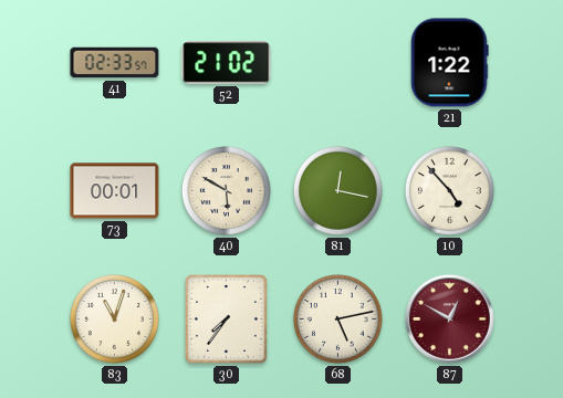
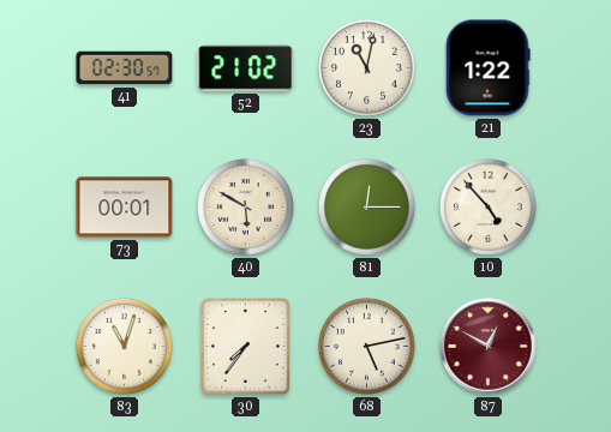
41: 02:33 -> 02:30 (125, 68)
23: none -> 11:02 (367, 68)
81: 12:17 -> 12:15 (367, 208)
